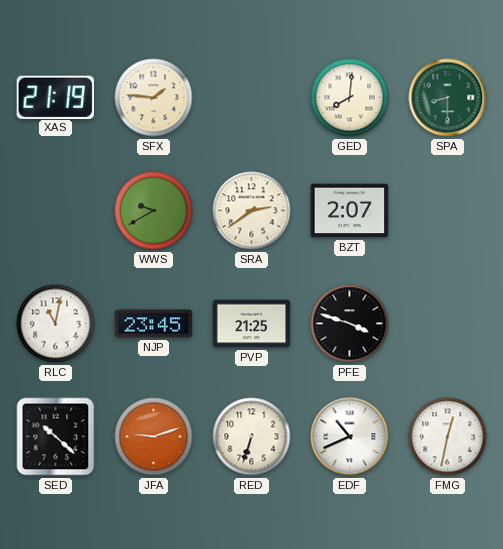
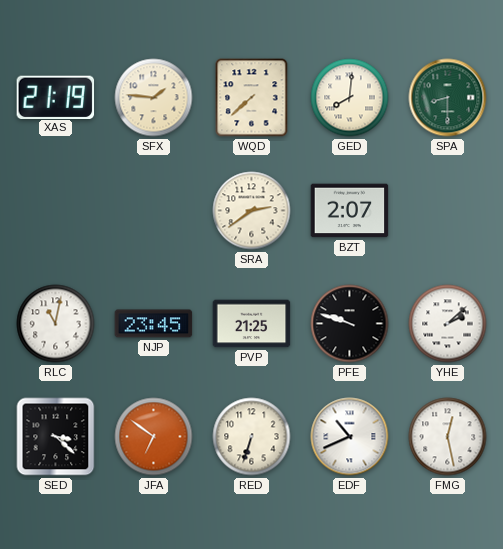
WQD: none -> 7:38 (252, 98)
WWS: 9:40 -> none (154, 211)
PFE: 3:48 -> 9:48 (350, 324)
YHE: none -> 2:08 (448, 324)
SED: 10:22 -> 3:22 (56, 437)
JFA: 9:12 -> 6:51 (154, 437)
FMG: 12:32 -> 12:28 (448, 437)
